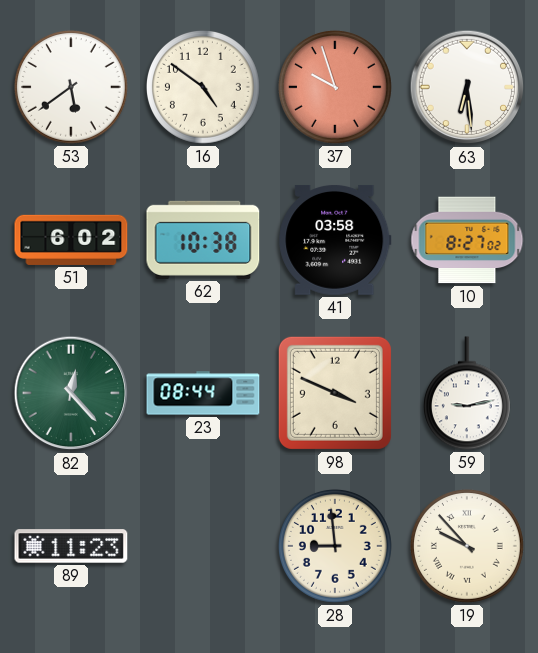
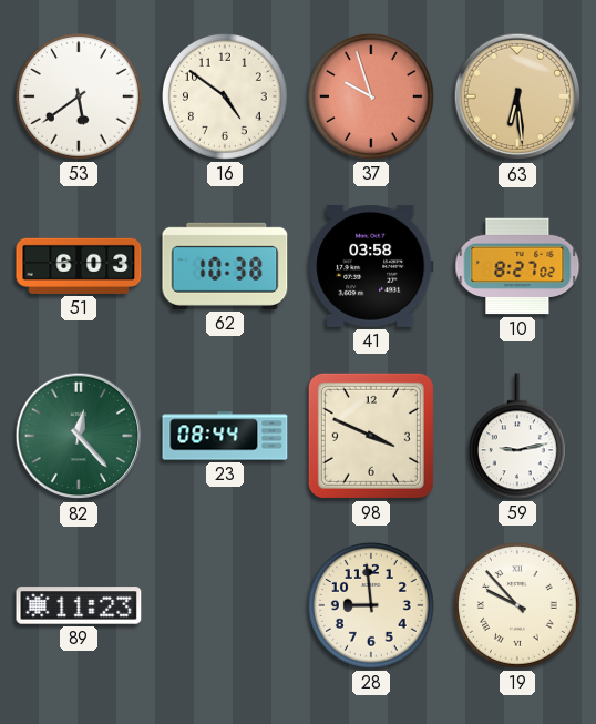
63 dial: white -> champagne (517, 96)
51: 6:02 -> 6:03 (79, 266)
